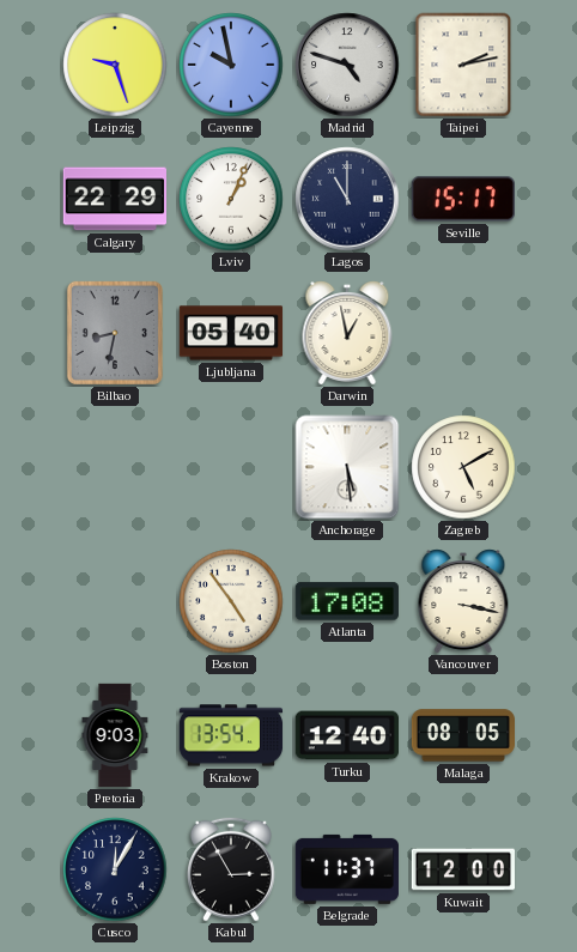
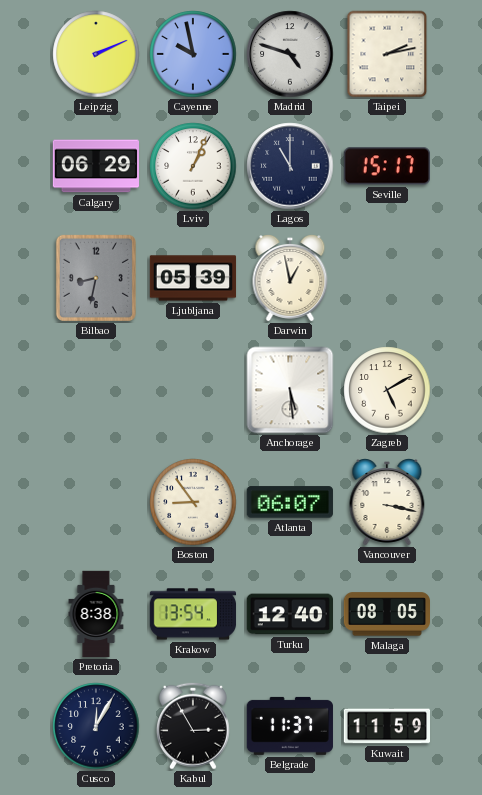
Leipzig: 9:27 -> 2:11 (96, 54)
Calgary: 22:29 -> 06:29 (95, 166)
Ljubljana: 05:40 -> 05:39 (193, 278)
Boston: 4:54 -> 8:54 (193, 502)
Atlanta: 17:08 -> 06:07 (290, 502)
Pretoria: 9:03 -> 8:38 (96, 614)
Kuwait: 12:00 -> 11:59 (386, 726)
